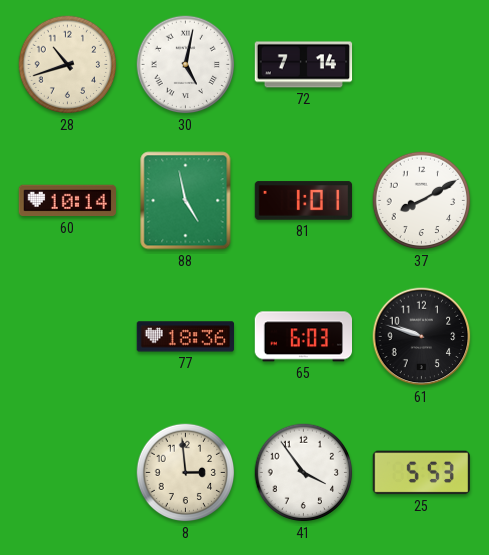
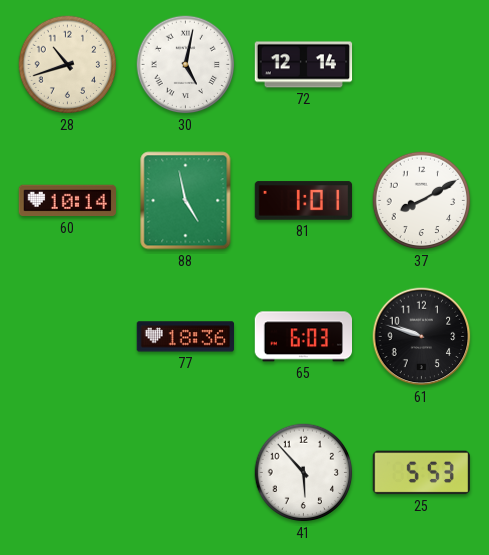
72: 7:14 -> 12:14 (304, 65)
8: 2:59 -> none (186, 473)
41: 3:54 -> 5:53 (304, 473)
